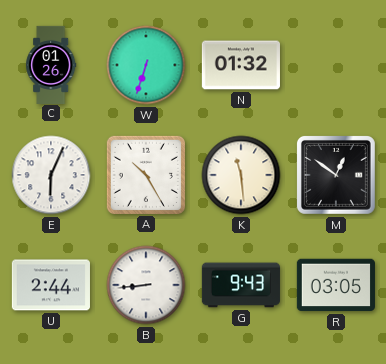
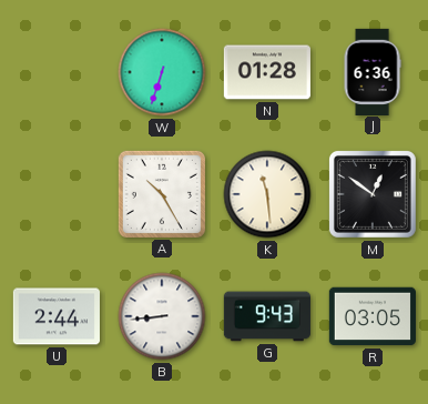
C: 01:26 -> none (51, 64)
N: 01:32 -> 01:28 (267, 72)
J: none -> 6:36 (373, 71)
E: 6:04 -> none (51, 175)
